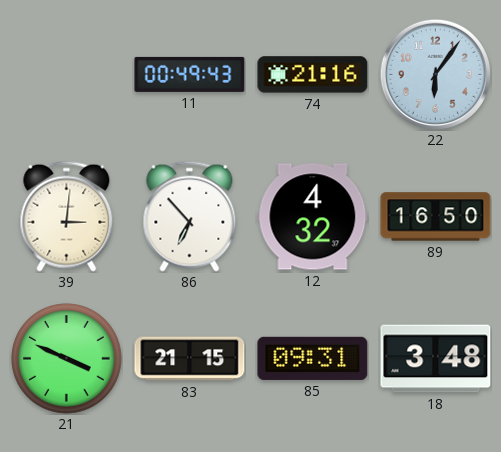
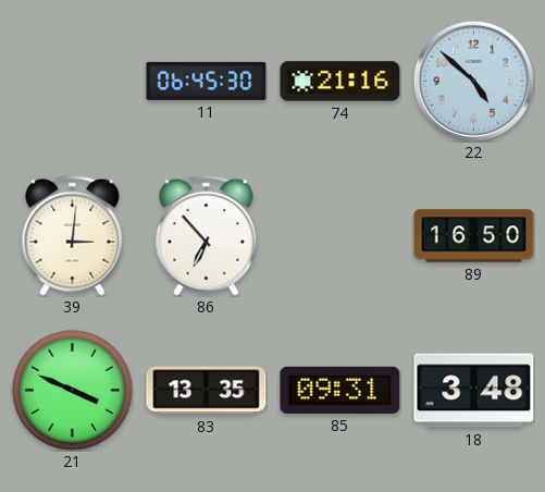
11: 00:49 -> 06:45 (207, 81)
22: 6:06 -> 4:52 (473, 81)
12: 4:32 -> none (313, 217)
83: 21:15 -> 13:35 (207, 391)
